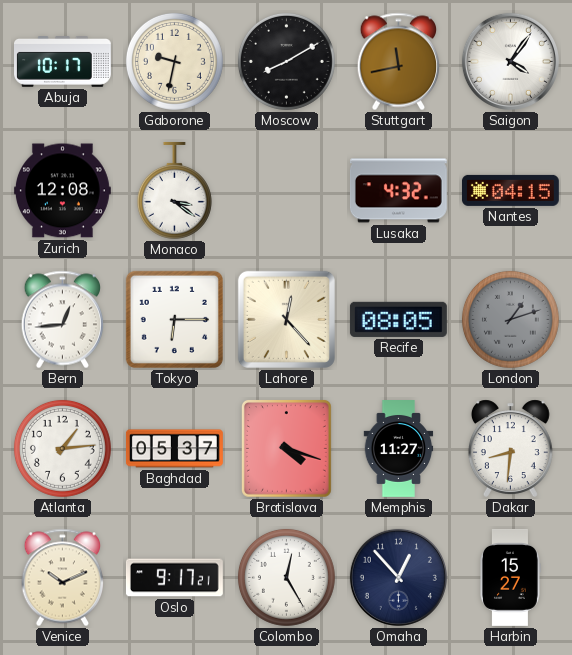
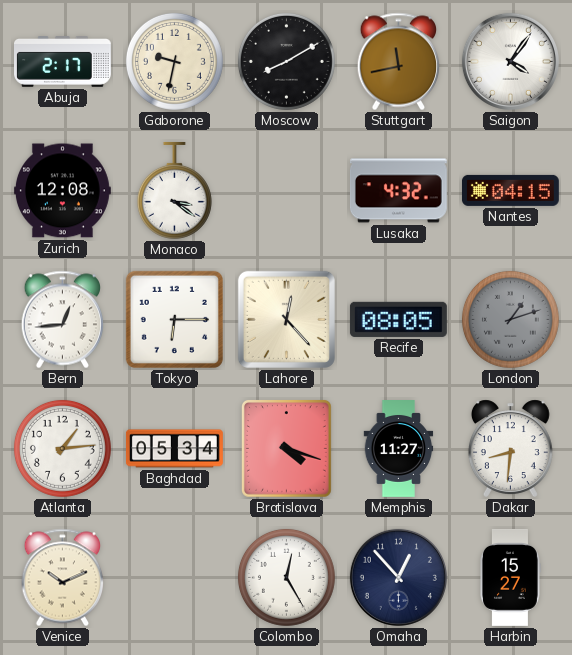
Abuja: 10:17 -> 2:17 (63, 62)
Baghdad: 05:37 -> 05:34 (174, 449)
Oslo: 9:17 -> none (174, 578)
